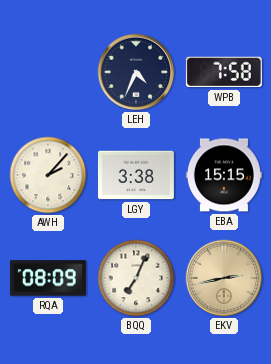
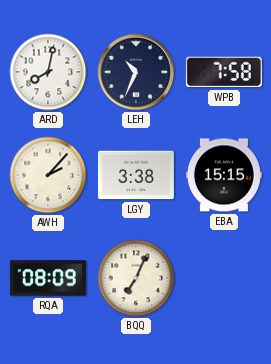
ARD: none -> 8:02 (48, 72)
LEH: 4:34 -> 10:34 (136, 72)
EKV: 2:43 -> none (224, 278)
